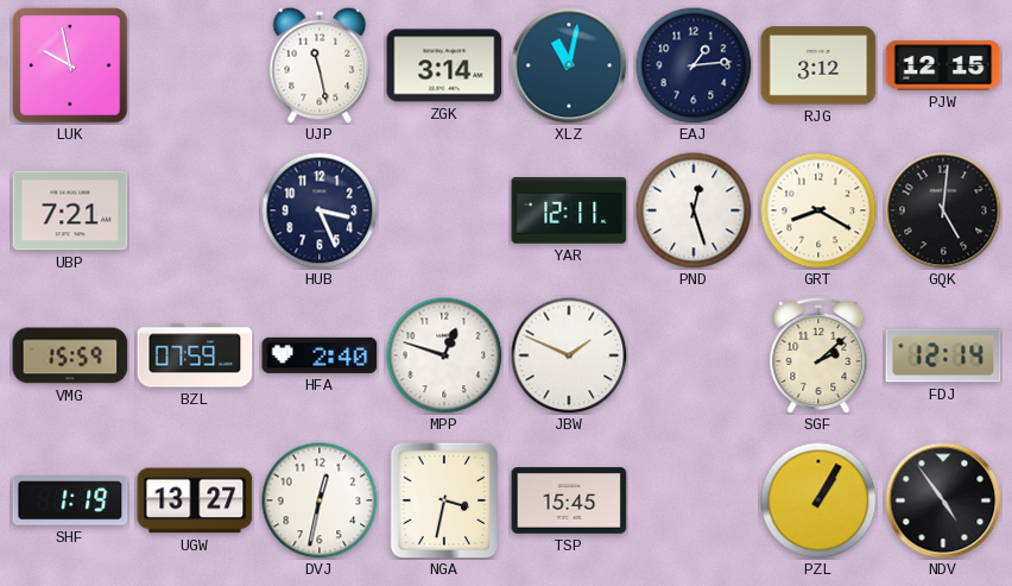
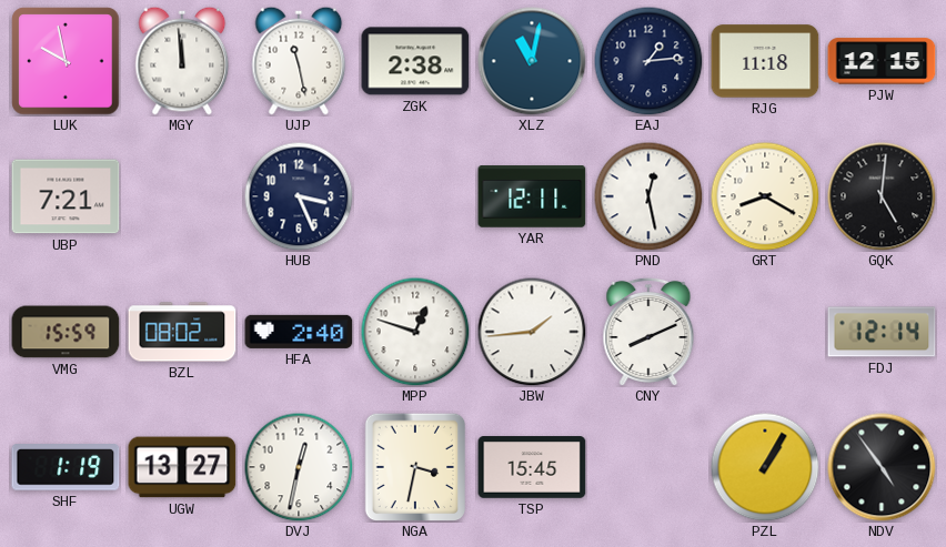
MGY: none -> 11:59 (182, 61)
ZGK: 3:14 -> 2:38 (415, 61)
RJG: 3:12 -> 11:18 (765, 61)
PND: 12:27 -> 12:28 (648, 196)
BZL: 07:59 -> 08:02 (182, 332)
JBW: 1:49 -> 1:44 (532, 332)
CNY: none -> 8:11 (648, 331)
SGF: 2:08 -> none (818, 354)
